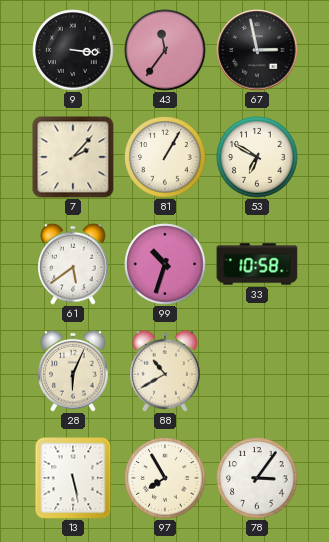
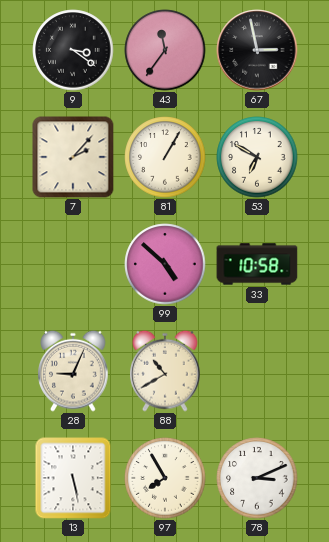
9: 3:16 -> 3:21 (73, 50)
61: 5:39 -> none (73, 264)
99: 10:33 -> 4:52 (165, 264)
28: 6:04 -> 9:04 (73, 371)
78: 3:06 -> 3:11 (257, 478)
